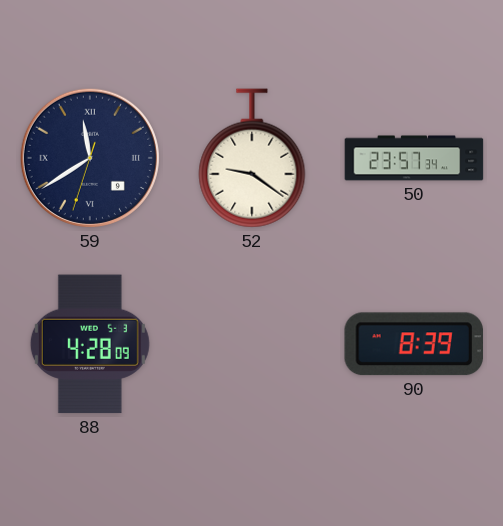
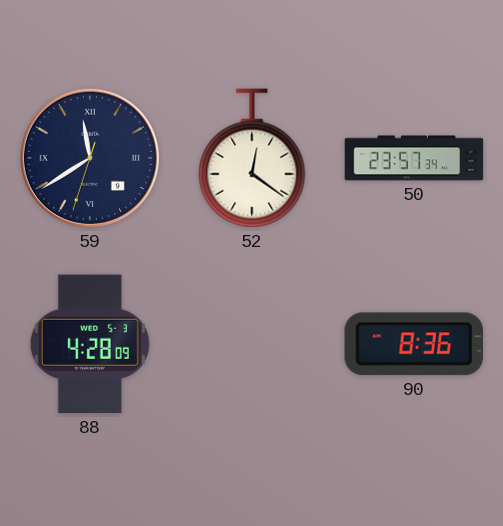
52: 9:21 -> 12:21 (252, 158)
90: 8:39 -> 8:36 (413, 344)
